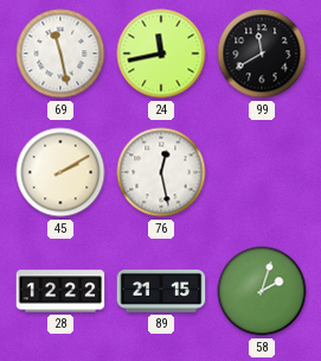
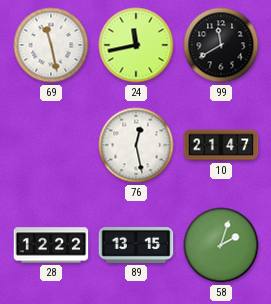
45: 2:10 -> none (60, 172)
10: none -> 21:47 (221, 145)
89: 21:15 -> 13:15 (136, 246)
